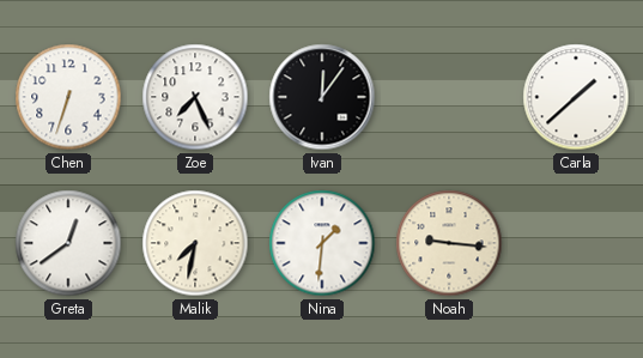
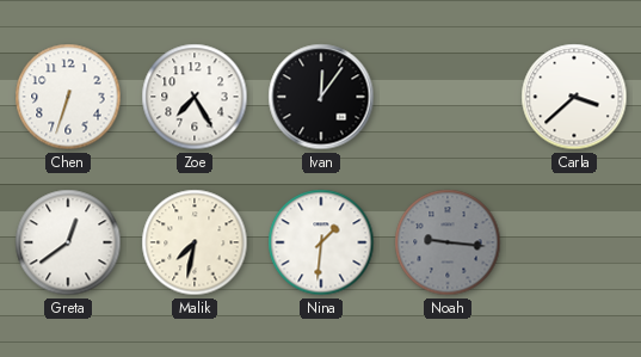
Zoe: 7:26 -> 7:25 (195, 97)
Carla: 1:38 -> 3:38 (574, 97)
Noah dial: cream -> grey (448, 242)
